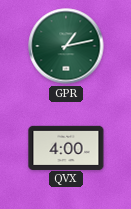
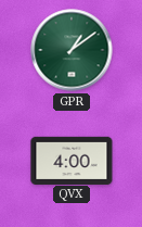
GPR: 1:13 -> 1:09 (72, 50)
